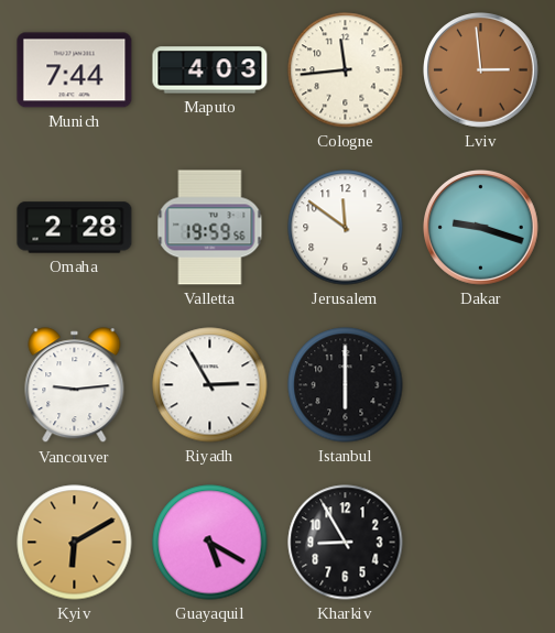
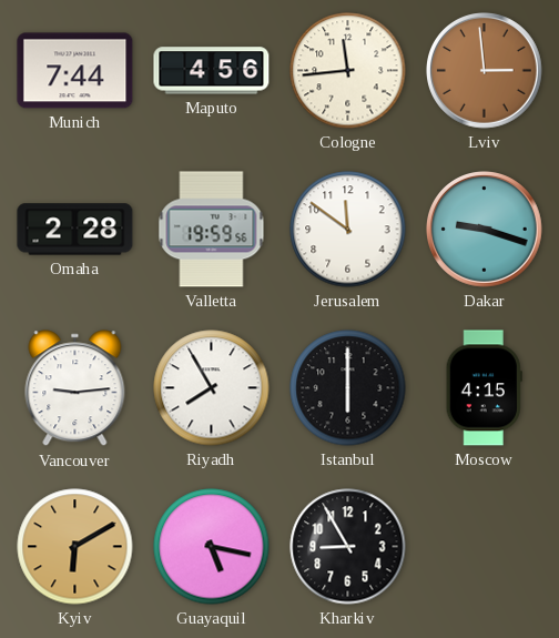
Maputo: 4:03 -> 4:56 (212, 71)
Riyadh: 2:55 -> 7:55 (212, 388)
Moscow: none -> 4:15 (484, 388)
Guayaquil: 5:20 -> 5:17 (212, 547)
